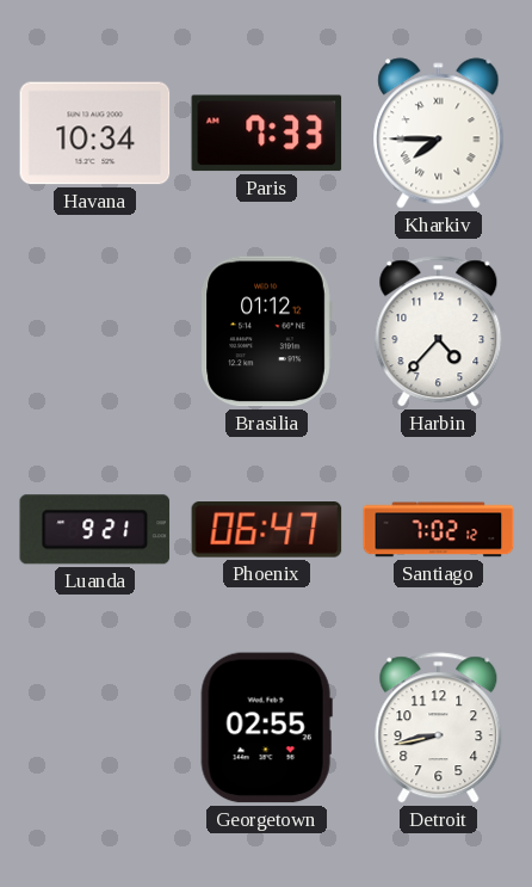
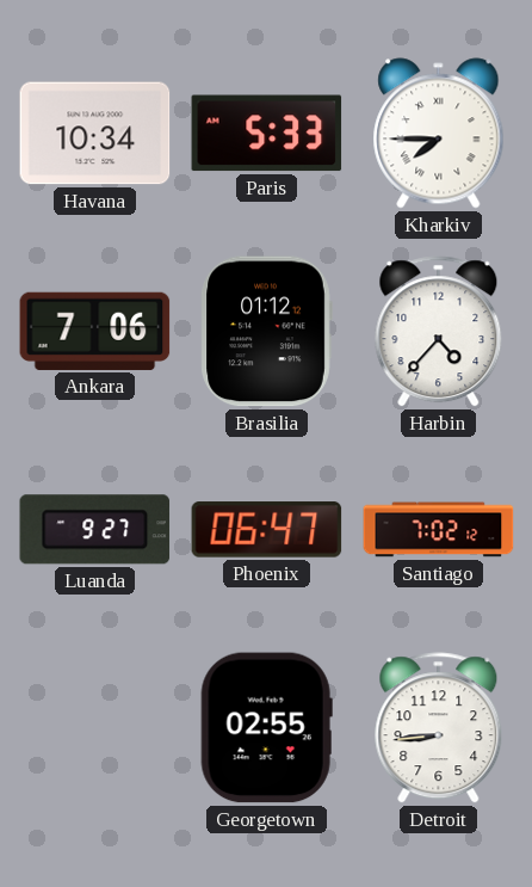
Paris: 7:33 -> 5:33 (267, 134)
Ankara: none -> 7:06 (95, 331)
Luanda: 9:21 -> 9:27 (95, 530)
Detroit: 8:43 -> 8:44 (439, 728)
